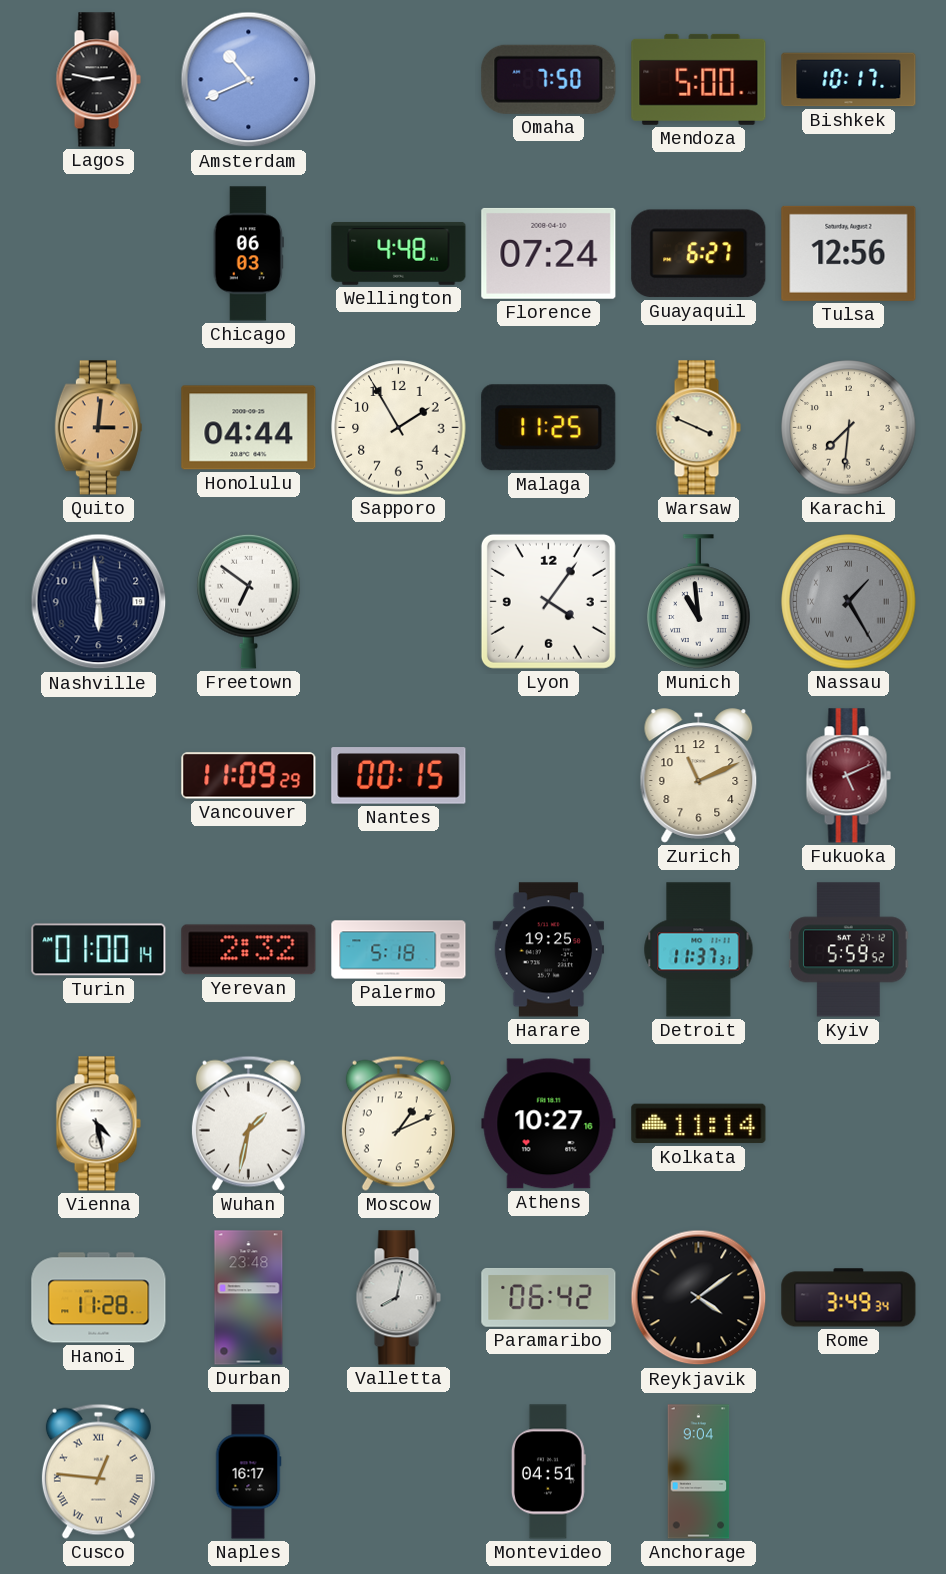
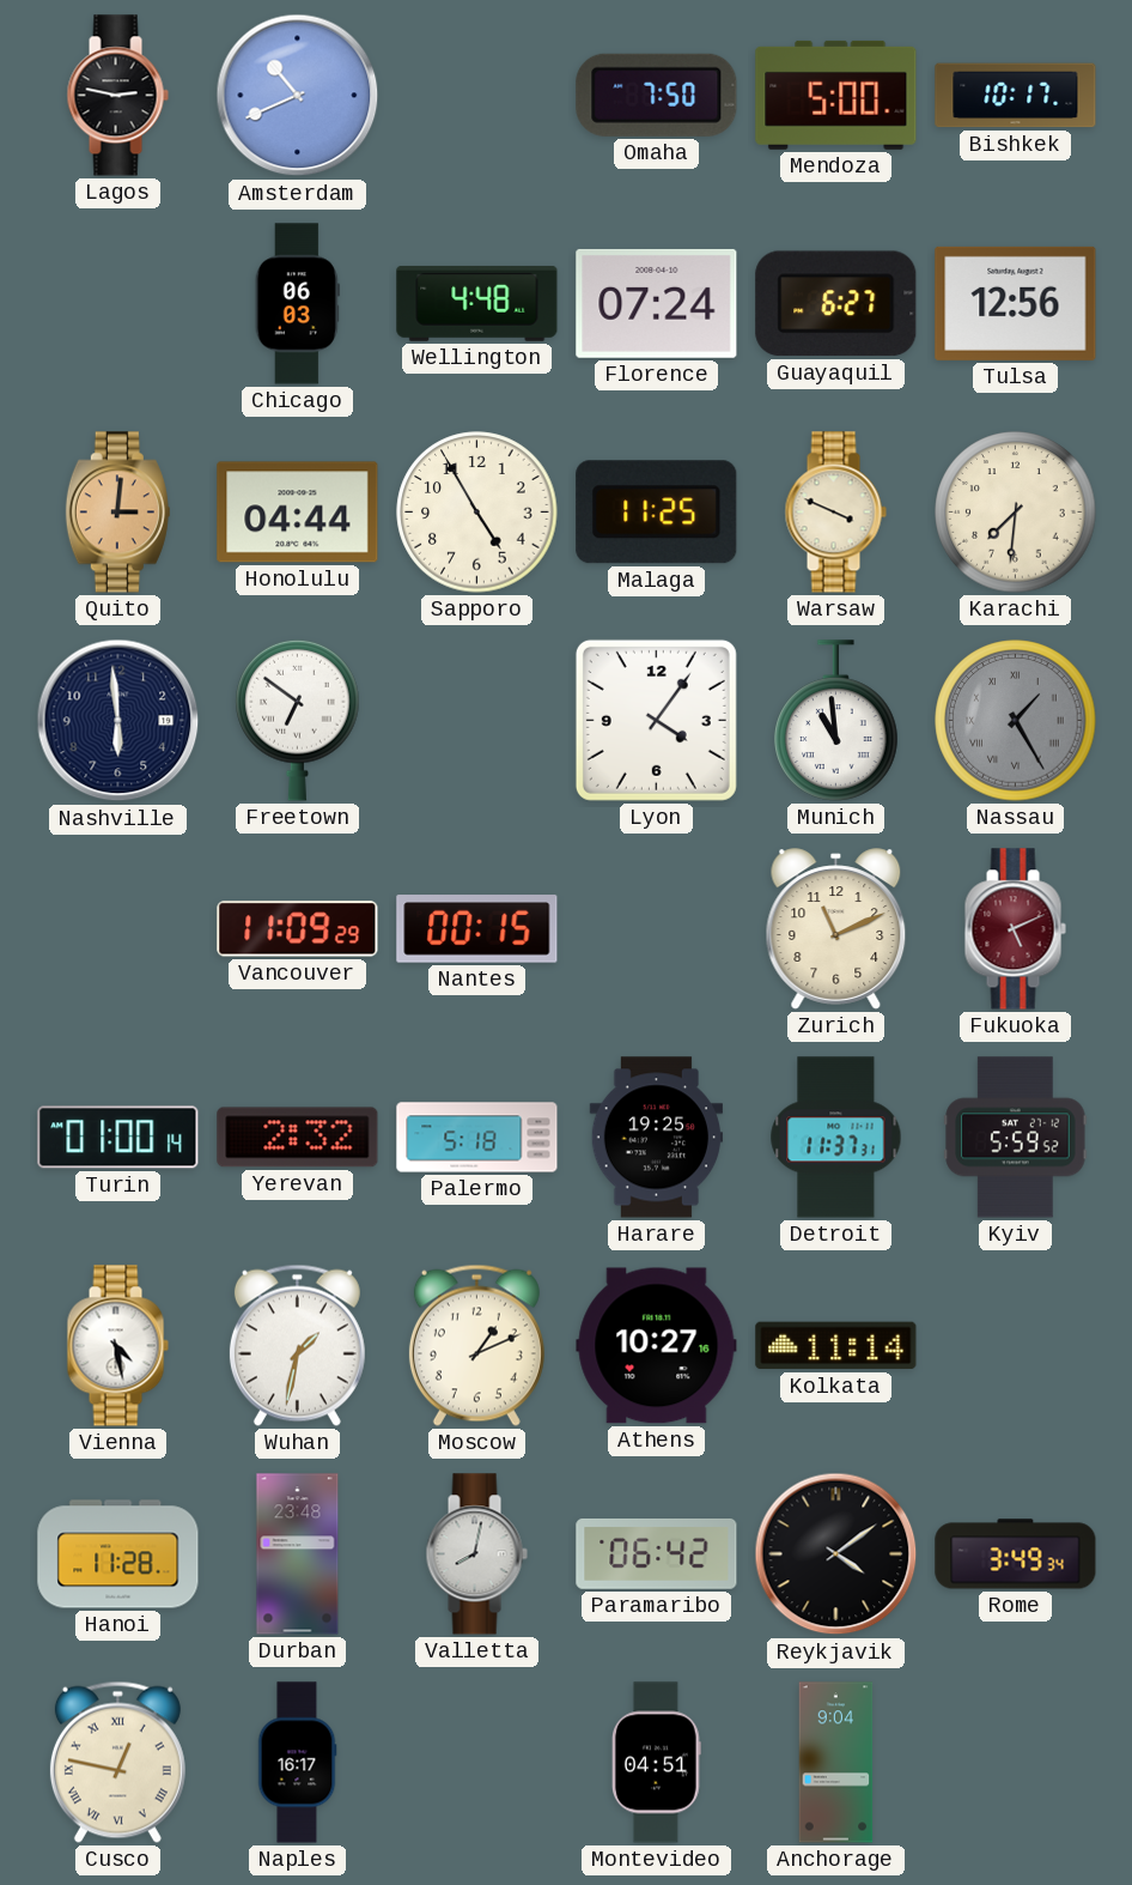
Sapporo: 1:55 -> 4:55 (477, 513)
Cusco: 12:46 -> 12:47 (117, 1762)
